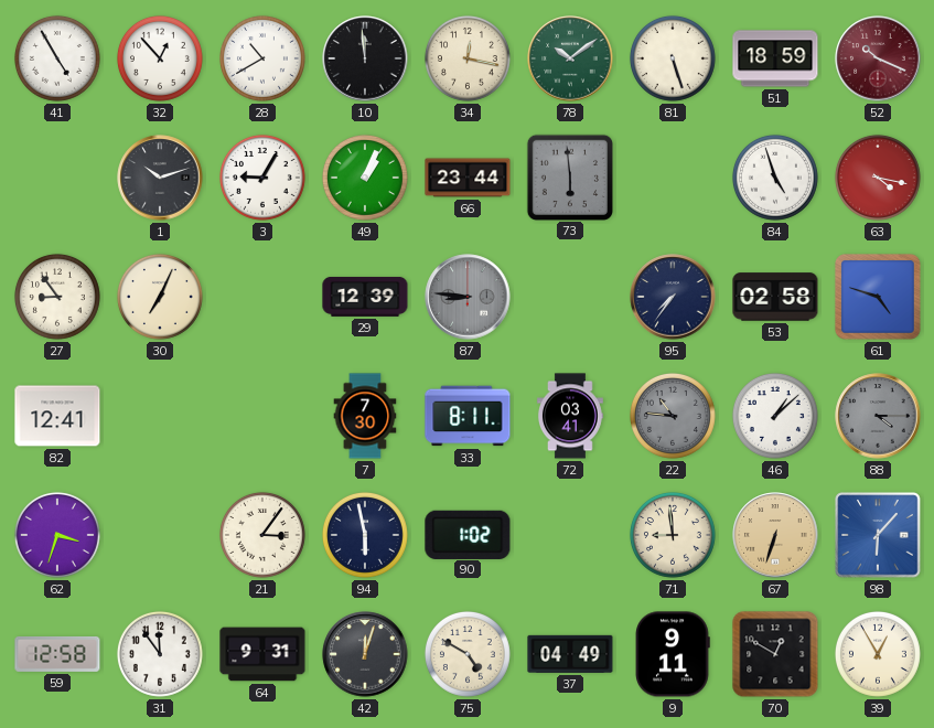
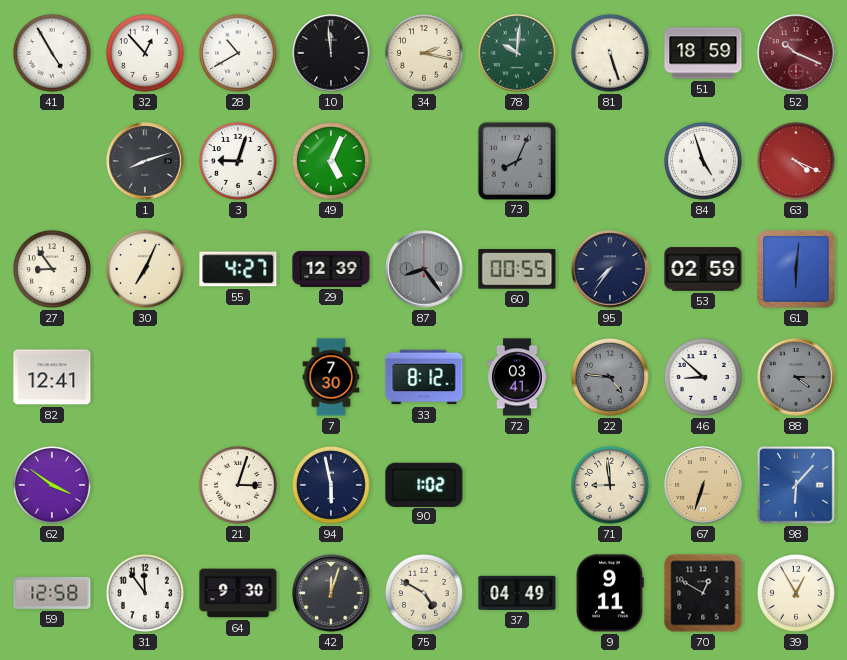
34: 12:17 -> 2:17 (424, 53)
78: 10:09 -> 10:01 (517, 53)
1: 10:12 -> 8:12 (145, 161)
3: 9:05 -> 9:03 (238, 161)
49: 1:04 -> 5:04 (331, 161)
66: 23:44 -> none (468, 178)
73: 5:59 -> 8:04 (516, 160)
63: 4:17 -> 4:19 (796, 161)
55: none -> 4:27 (238, 269)
87: 8:46 -> 8:24 (424, 269)
60: none -> 00:55 (517, 269)
53: 02:58 -> 02:59 (703, 269)
61: 4:48 -> 6:01 (797, 270)
33: 8:11 -> 8:12 (424, 377)
22: 10:46 -> 4:46 (610, 377)
46: 1:08 -> 8:52 (703, 377)
62: 3:33 -> 3:51 (52, 485)
21: 3:06 -> 3:03 (238, 485)
64: 9:31 -> 9:30 (238, 593)
